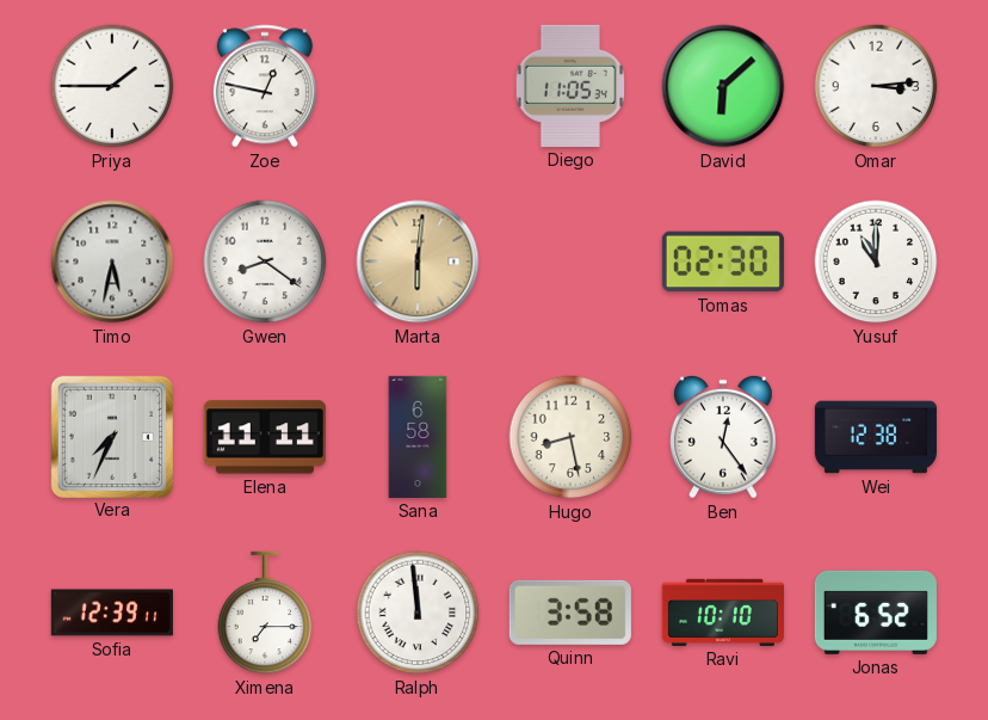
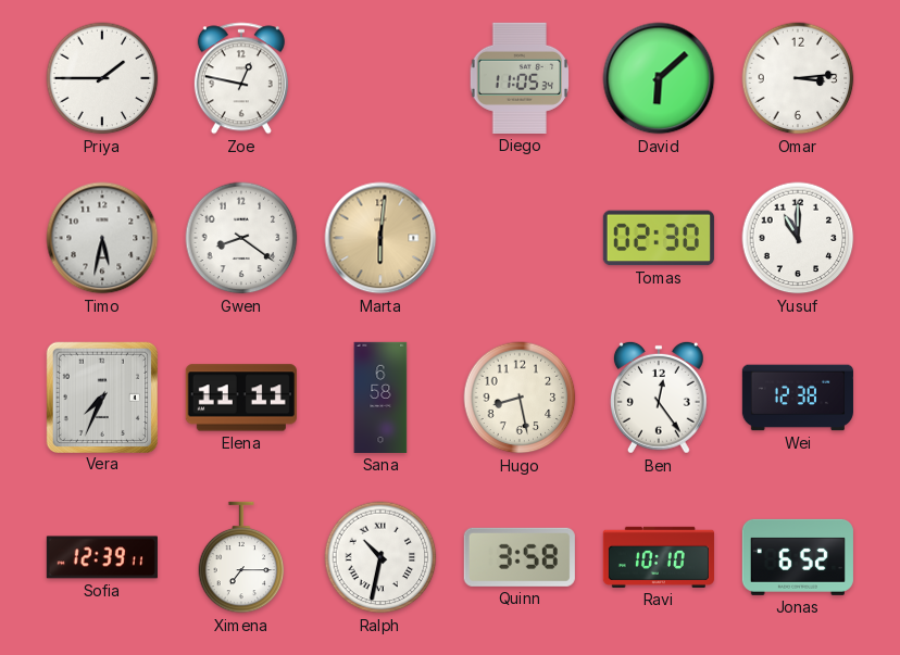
Ralph: 11:59 -> 10:32 (380, 557)
